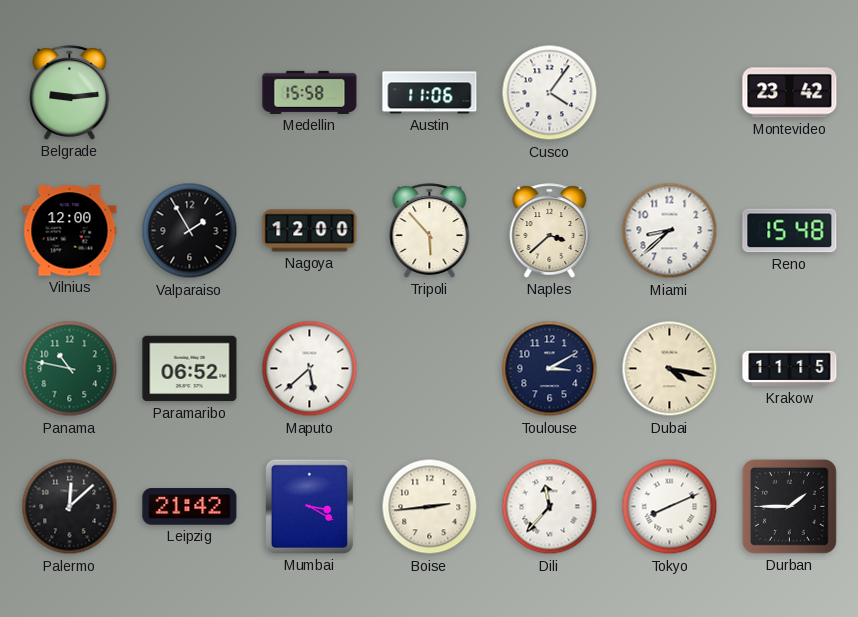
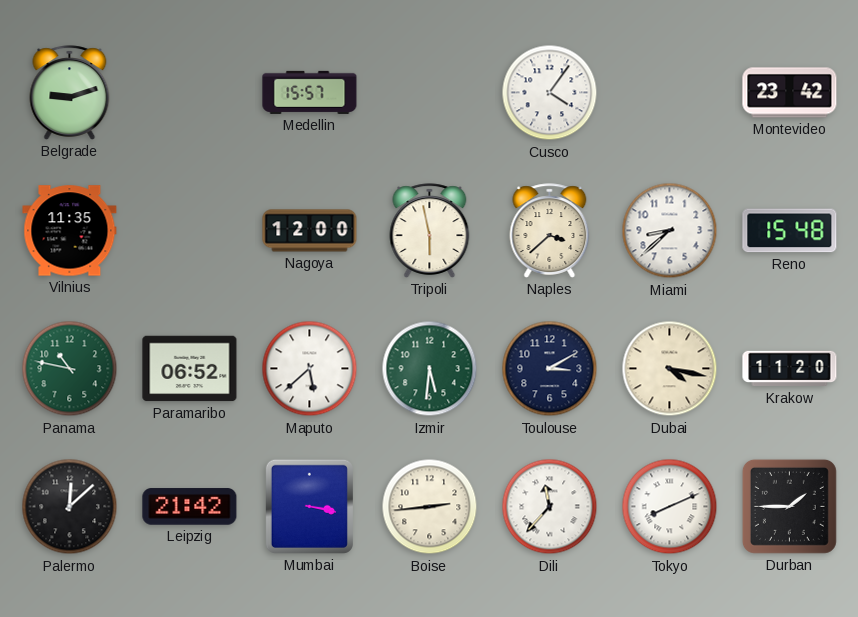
Belgrade: 9:14 -> 9:12 (70, 93)
Medellin: 15:58 -> 15:57 (310, 92)
Austin: 11:06 -> none (430, 93)
Vilnius: 12:00 -> 11:35 (70, 231)
Valparaiso: 1:55 -> none (190, 231)
Tripoli: 5:53 -> 5:58 (430, 231)
Izmir: none -> 5:31 (430, 369)
Krakow: 11:15 -> 11:20 (790, 369)
Mumbai: 3:20 -> 3:17 (309, 506)
